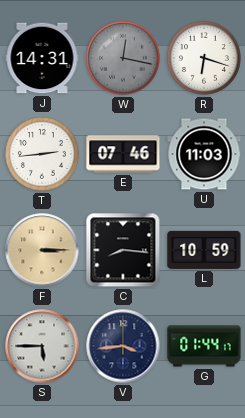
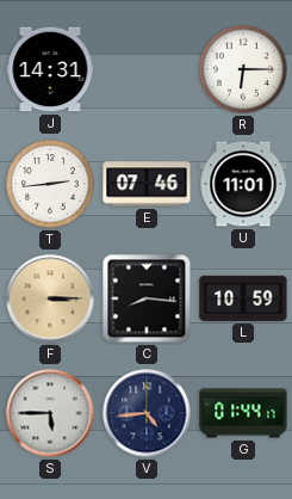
W: 12:17 -> none (123, 58)
R: 6:18 -> 6:15 (243, 69)
U: 11:03 -> 11:01 (243, 184)
V: 3:44 -> 4:44 (147, 413)
